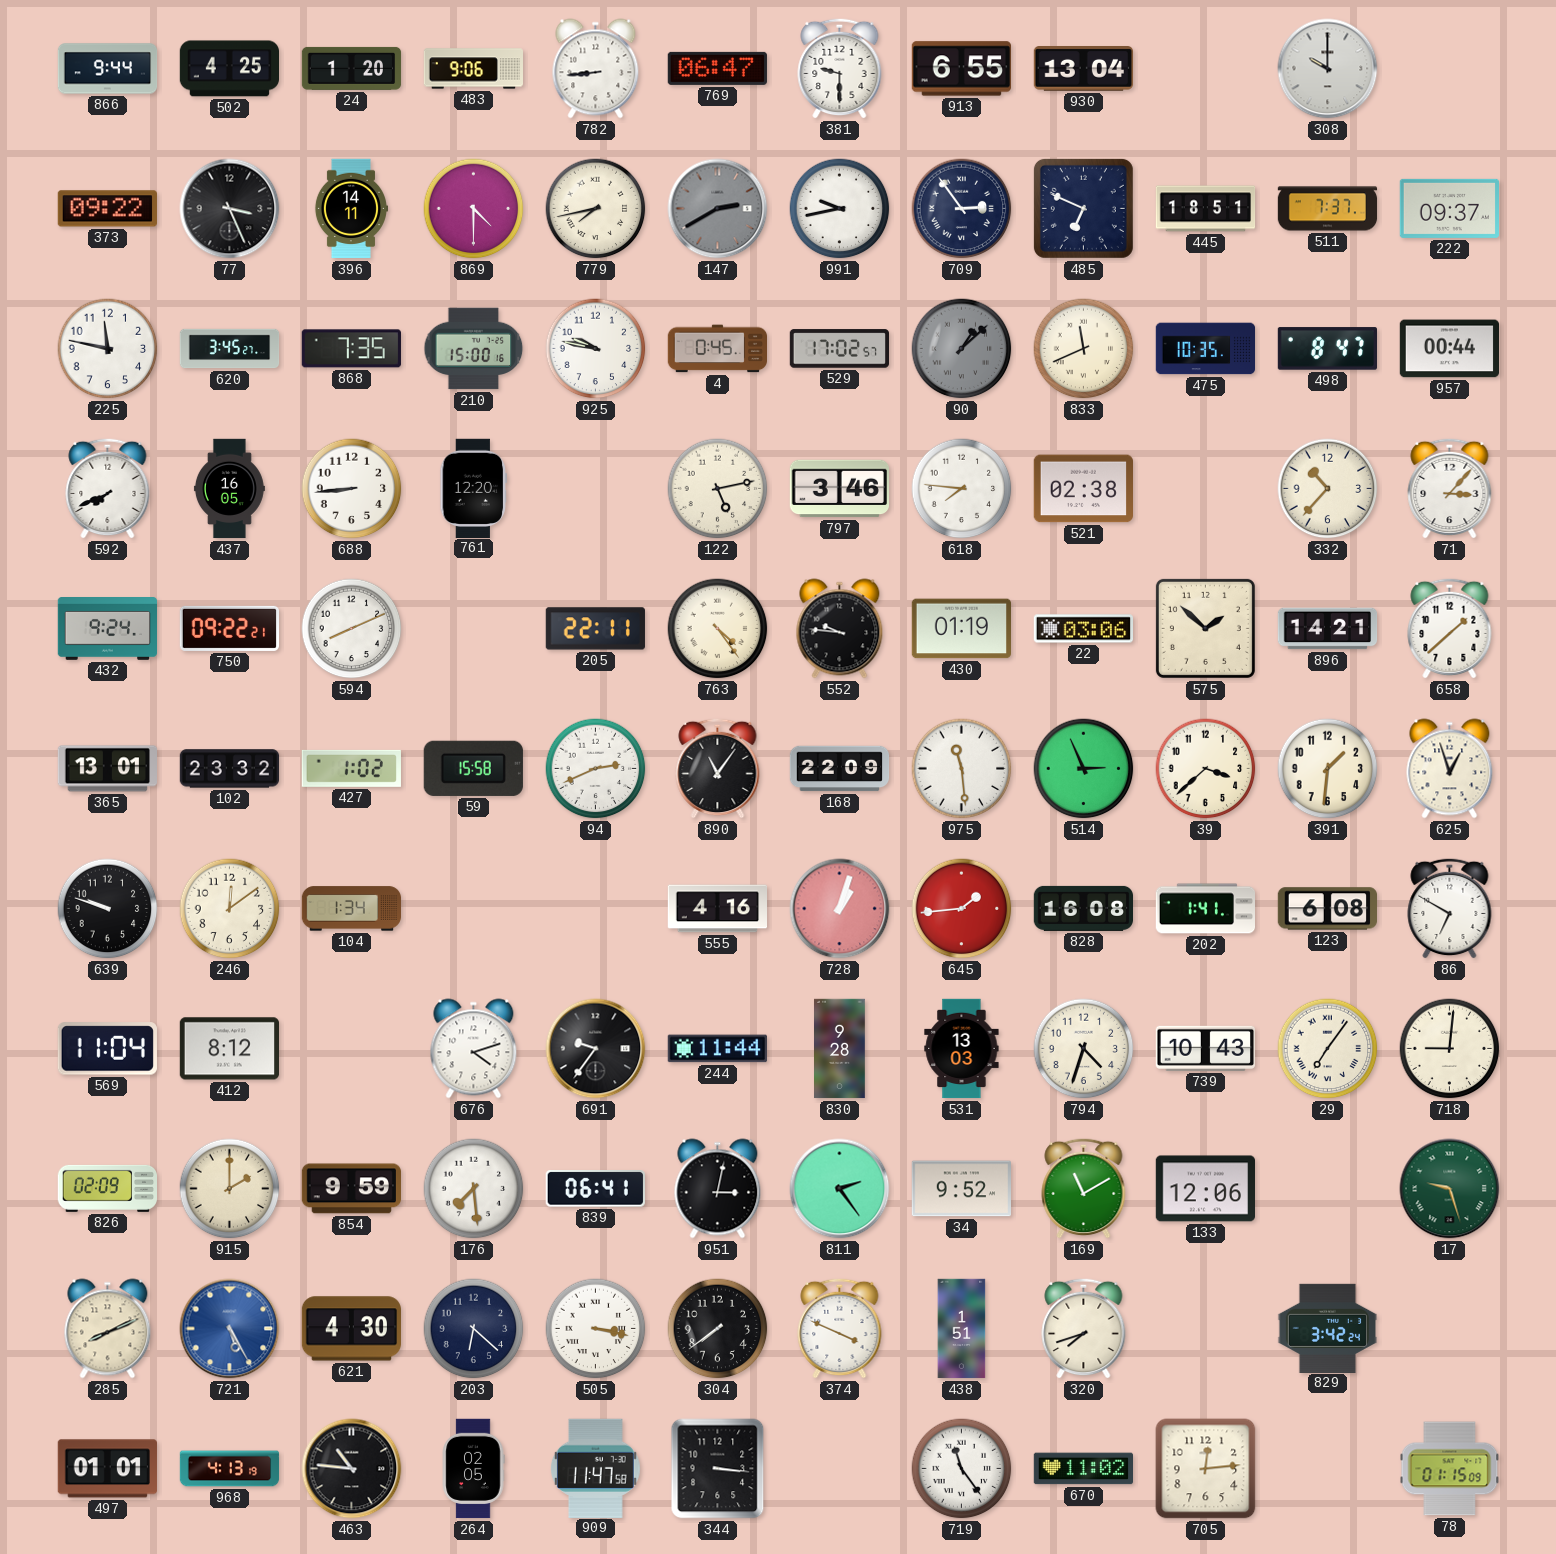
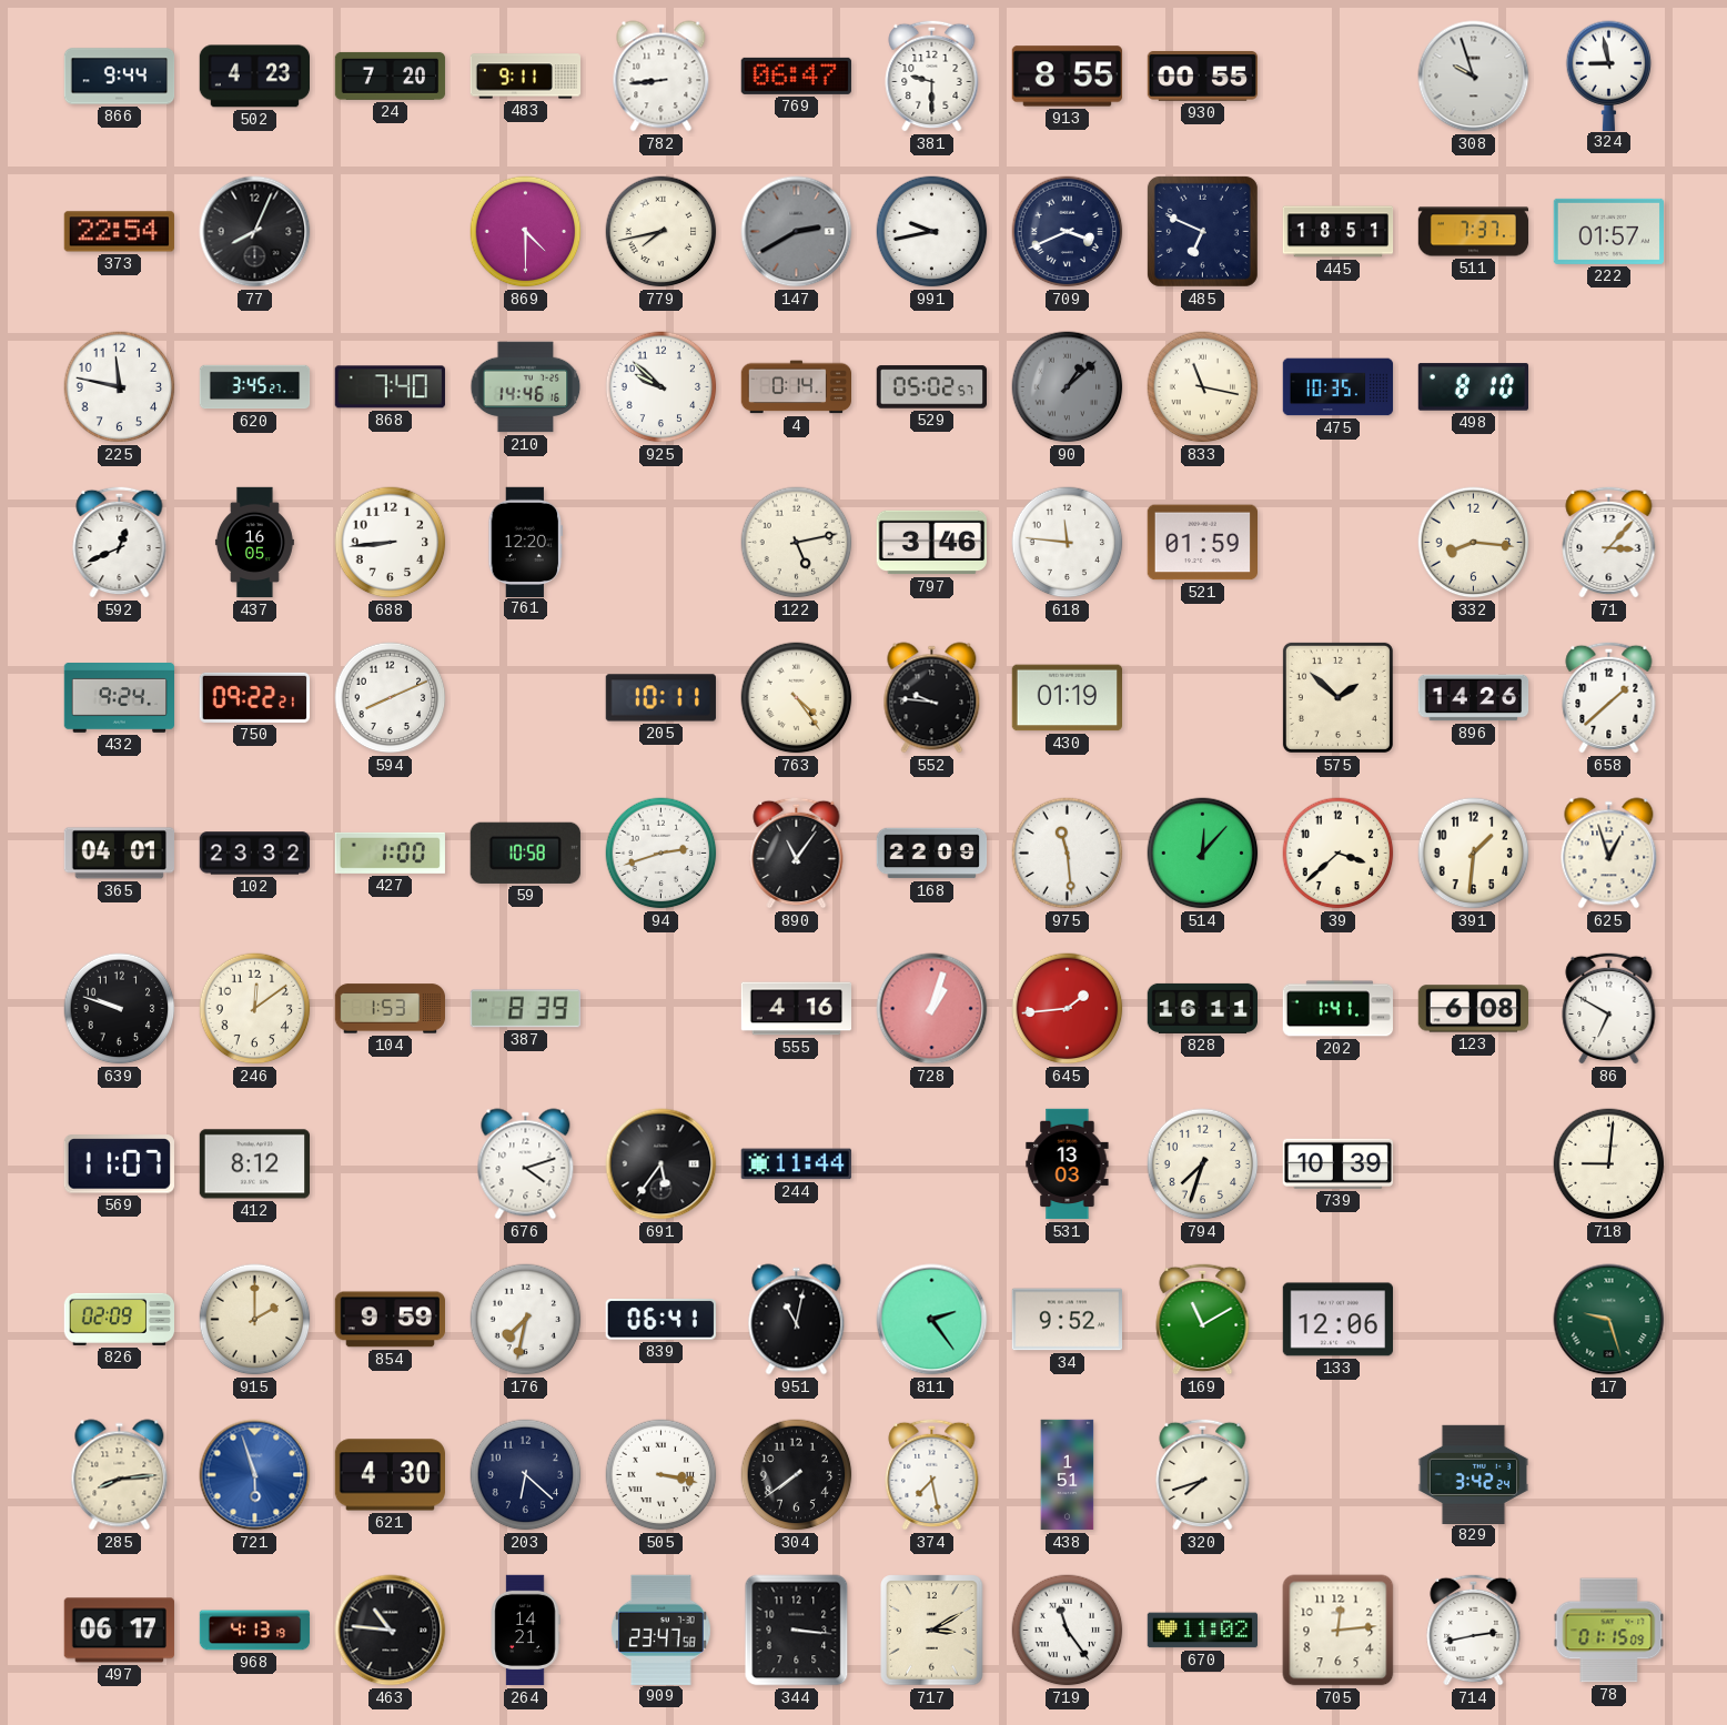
502: 4:25 -> 4:23 (254, 77)
24: 1:20 -> 7:20 (391, 75)
483: 9:06 -> 9:11 (526, 77)
913: 6:55 -> 8:55 (1067, 77)
930: 13:04 -> 00:55 (1202, 77)
308: 10:00 -> 9:57 (1474, 77)
324: none -> 8:58 (1609, 75)
373: 09:22 -> 22:54 (119, 232)
77: 3:26 -> 8:04 (255, 232)
396: 14:11 -> none (350, 209)
709: 2:54 -> 3:41 (1068, 232)
222: 09:37 -> 01:57 (1608, 231)
868: 7:35 -> 7:40 (390, 387)
210: 15:00 -> 14:46 (526, 387)
925: 9:47 -> 9:52 (661, 387)
4: 0:45 -> 0:14 (796, 387)
529: 17:02 -> 05:02 (931, 387)
833: 11:41 -> 11:17 (1203, 387)
498: 8:47 -> 8:10 (1473, 387)
957: 00:44 -> none (1449, 349)
592: 7:41 -> 12:41 (120, 542)
618: 7:46 -> 11:46 (1068, 543)
521: 02:38 -> 01:59 (1202, 543)
332: 10:37 -> 8:16 (1474, 543)
205: 22:11 -> 10:11 (660, 698)
22: 03:06 -> none (1083, 629)
896: 14:21 -> 14:26 (1474, 698)
365: 13:01 -> 04:01 (120, 854)
427: 1:02 -> 1:00 (390, 853)
59: 15:58 -> 10:58 (525, 853)
94: 2:41 -> 2:42 (661, 854)
514: 2:56 -> 12:07 (1203, 854)
104: 1:34 -> 1:53 (391, 1009)
387: none -> 8:39 (525, 1009)
828: 16:08 -> 16:11 (1203, 1008)
569: 11:04 -> 11:07 (119, 1164)
691: 9:36 -> 5:36 (661, 1164)
830: 9:28 -> none (840, 1049)
794: 4:33 -> 7:33 (1203, 1164)
739: 10:43 -> 10:39 (1337, 1163)
29: 7:06 -> none (1328, 1049)
176: 7:29 -> 7:32 (526, 1320)
951: 3:02 -> 11:02 (797, 1320)
285: 8:11 -> 8:14 (120, 1475)
721: 5:25 -> 5:57 (255, 1475)
374: 3:49 -> 7:28 (932, 1474)
497: 01:01 -> 06:17 (119, 1631)
264: 02:05 -> 14:21 (525, 1631)
909: 11:47 -> 23:47 (660, 1630)
717: none -> 3:10 (932, 1631)
714: none -> 2:43 (1474, 1630)
